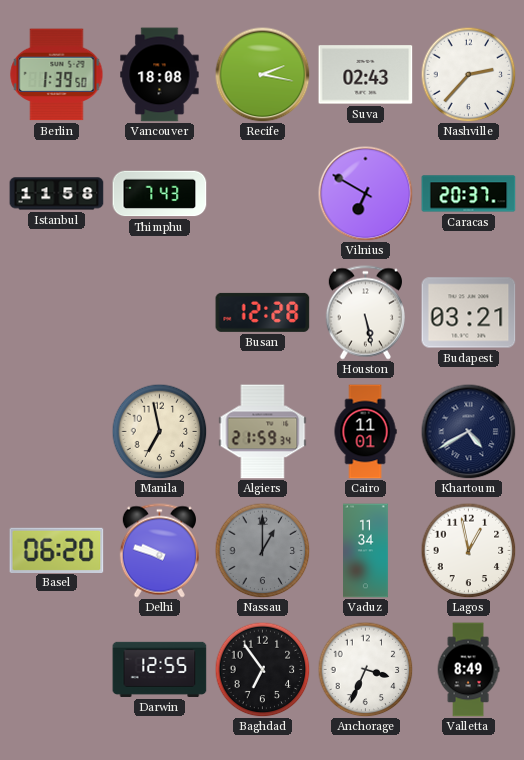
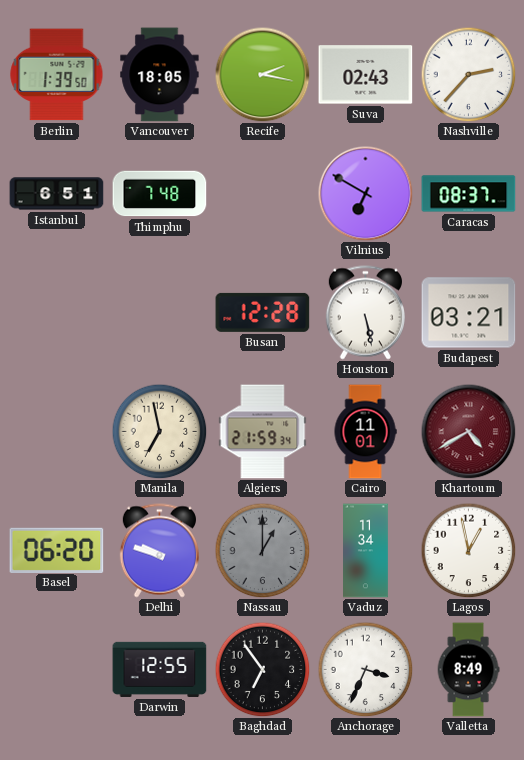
Vancouver: 18:08 -> 18:05 (160, 75)
Istanbul: 11:58 -> 6:51 (57, 194)
Thimphu: 7:43 -> 7:48 (160, 194)
Caracas: 20:37 -> 08:37 (469, 194)
Khartoum dial: navy -> burgundy (468, 431)
